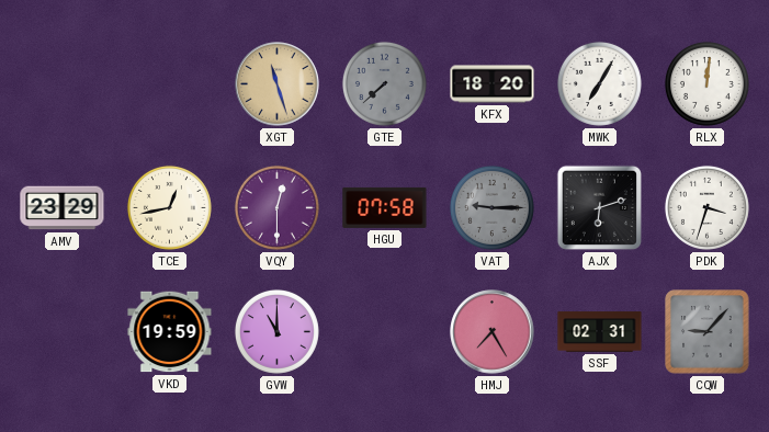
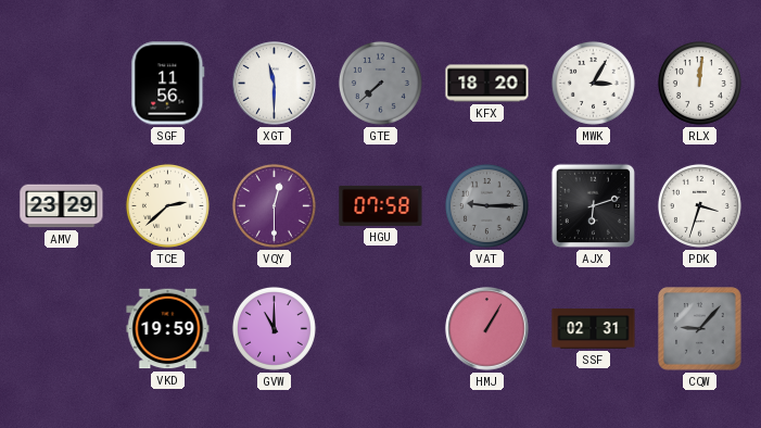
SGF: none -> 11:56 (168, 84)
XGT: 11:27 -> 11:30 (275, 84)
XGT dial: champagne -> white (275, 84)
MWK: 7:05 -> 3:05 (593, 83)
TCE: 12:43 -> 2:38 (167, 205)
HMJ: 7:25 -> 1:05 (487, 329)
